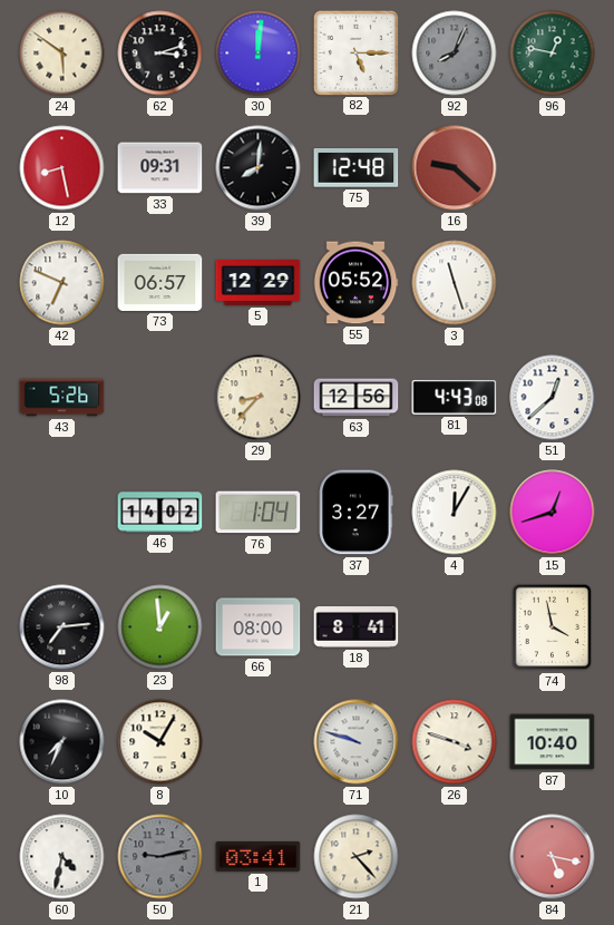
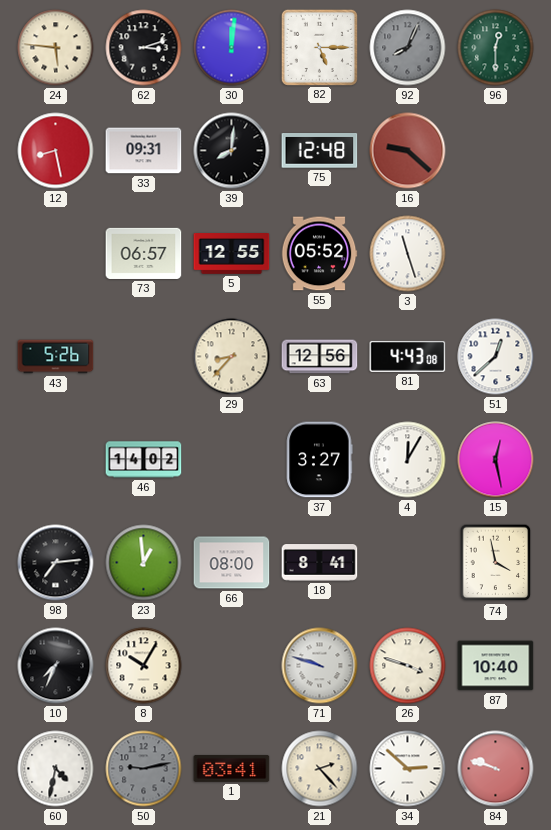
24: 5:51 -> 5:46 (56, 48)
96: 12:47 -> 12:30 (496, 48)
42: 6:49 -> none (62, 283)
5: 12:29 -> 12:55 (232, 254)
76: 1:04 -> none (259, 513)
15: 12:42 -> 12:28 (496, 460)
34: none -> 2:52 (408, 769)
84: 5:17 -> 9:48 (496, 769)
